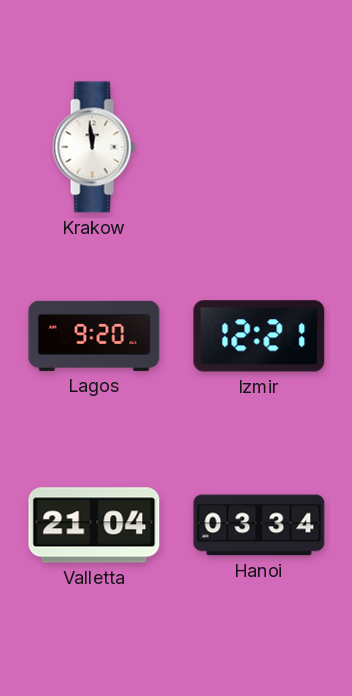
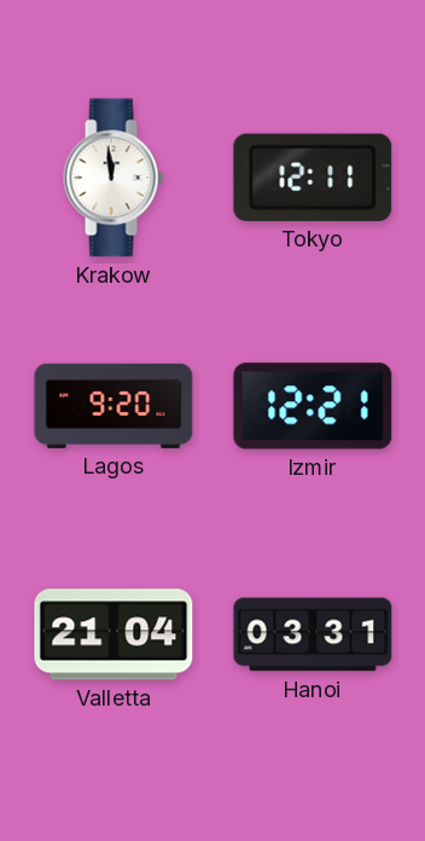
Tokyo: none -> 12:11 (313, 178)
Hanoi: 03:34 -> 03:31 (313, 634)
